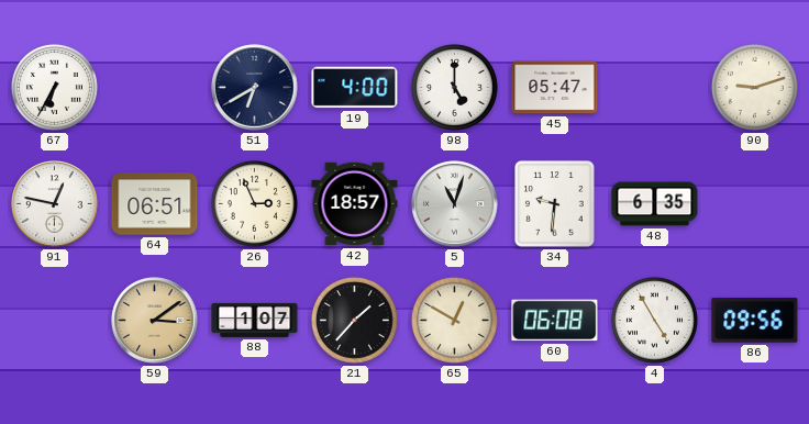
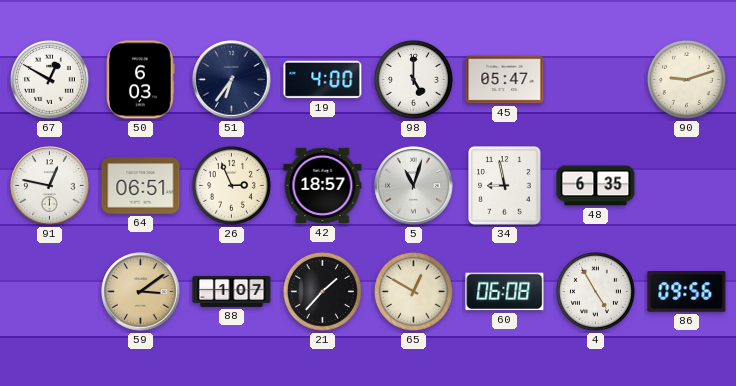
67: 6:35 -> 12:50 (49, 79)
50: none -> 6:03 (140, 80)
51: 6:40 -> 6:36 (232, 80)
34: 9:31 -> 8:58 (505, 186)
